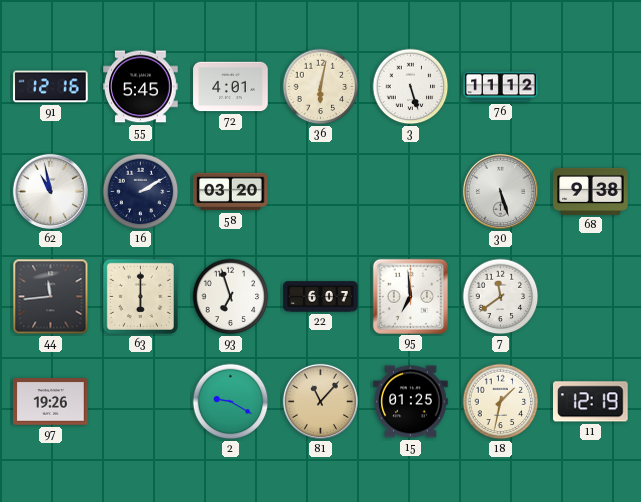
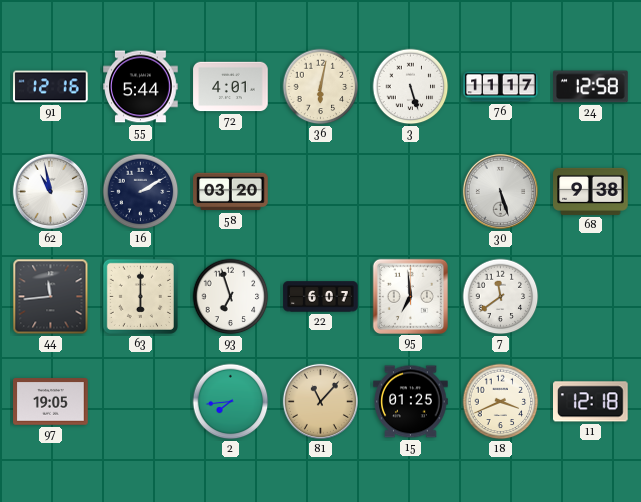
55: 5:45 -> 5:44 (141, 87)
76: 11:12 -> 11:17 (501, 87)
24: none -> 12:58 (591, 87)
97: 19:26 -> 19:05 (51, 402)
2: 9:20 -> 7:44 (231, 402)
18: 1:32 -> 3:41 (501, 402)
11: 12:19 -> 12:18 (591, 402)
